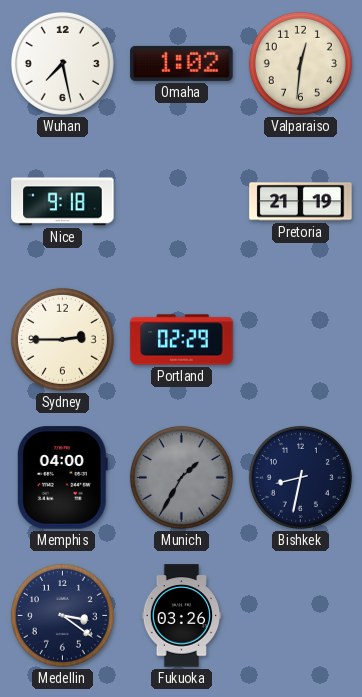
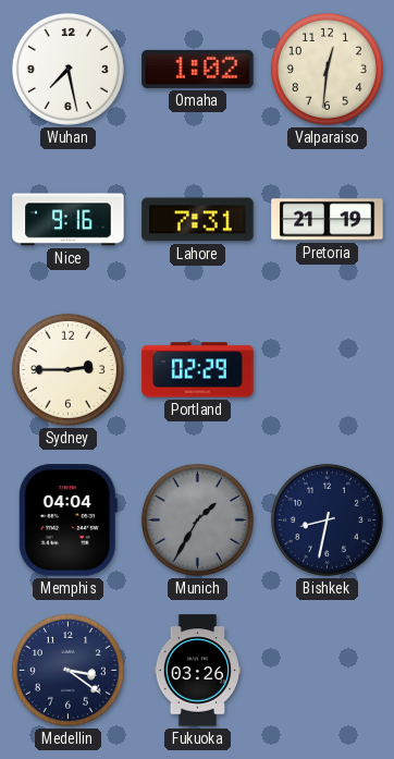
Nice: 9:18 -> 9:16 (69, 220)
Lahore: none -> 7:31 (198, 220)
Memphis: 04:00 -> 04:04 (67, 521)
